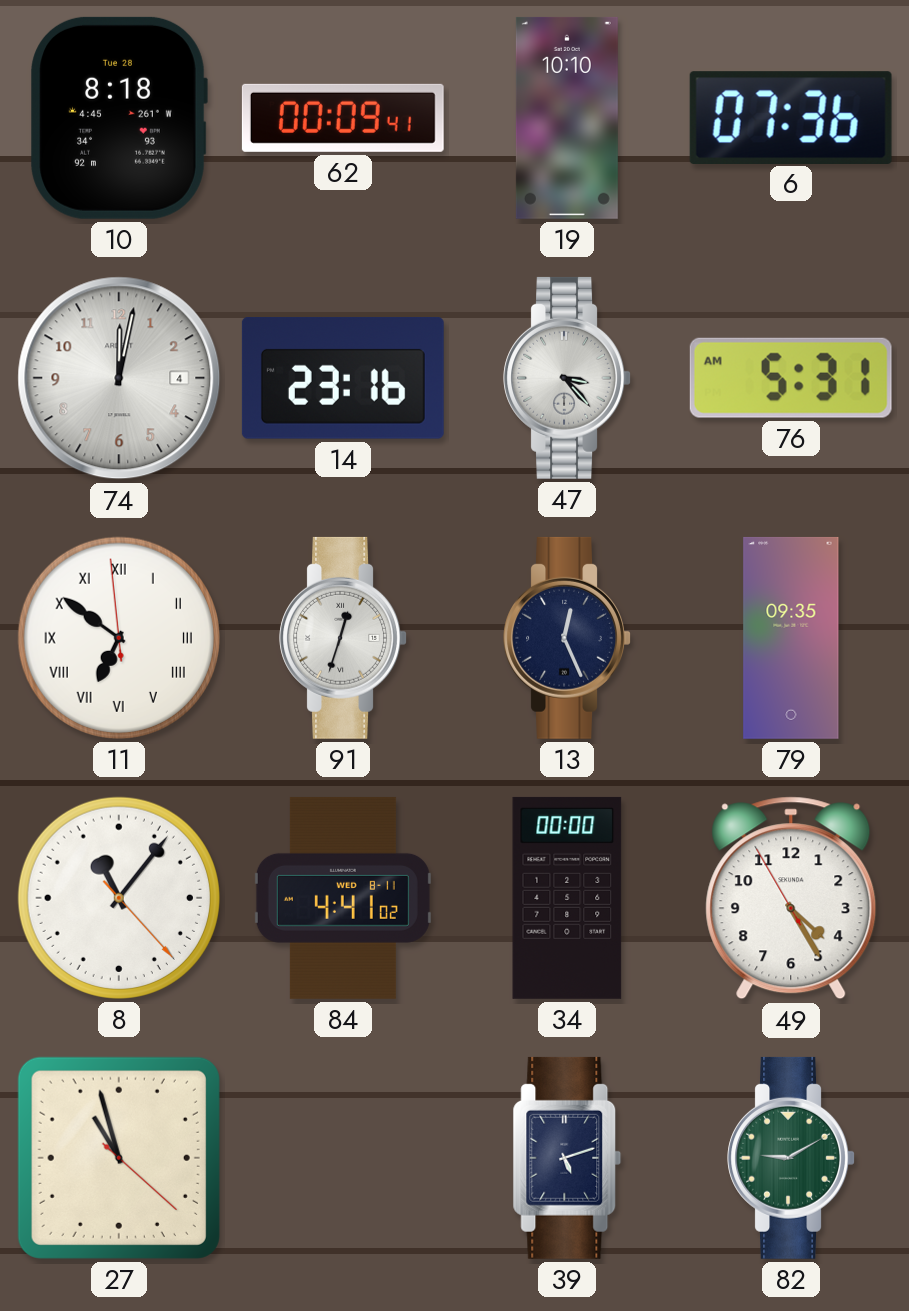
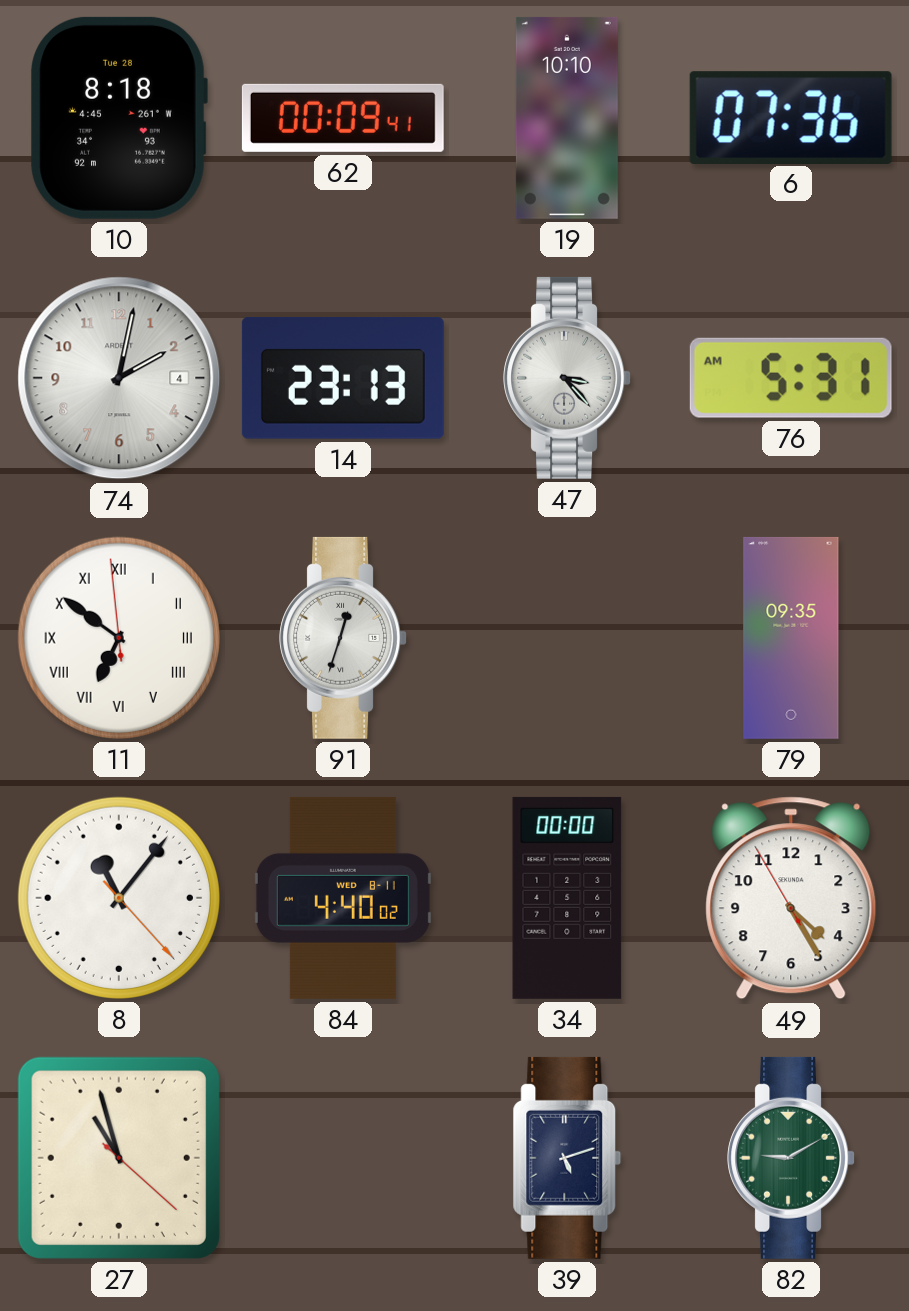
74: 12:02 -> 2:02 (119, 378)
14: 23:16 -> 23:13 (343, 379)
13: 12:26 -> none (567, 638)
84: 4:41 -> 4:40 (343, 898)
